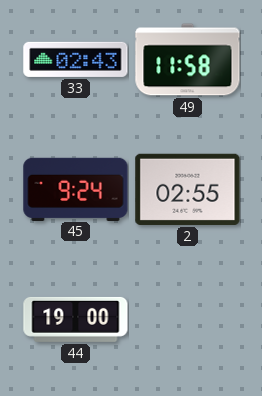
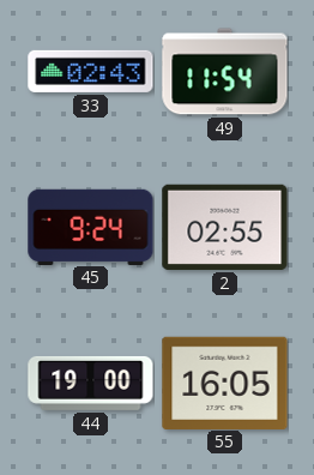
49: 11:58 -> 11:54 (225, 72)
55: none -> 16:05 (225, 383)
